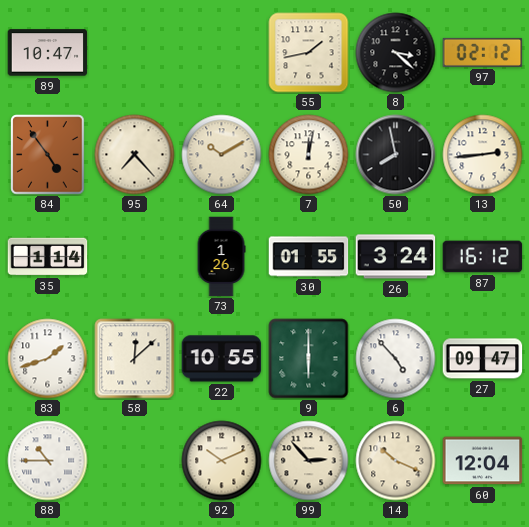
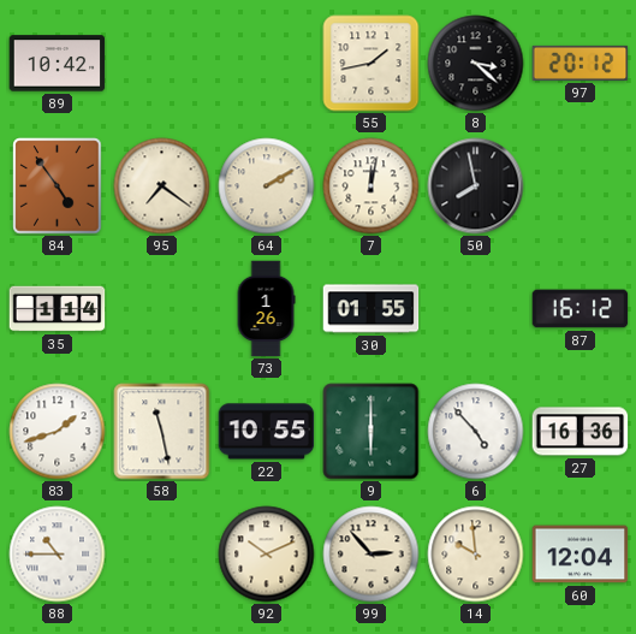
89: 10:47 -> 10:42 (58, 64)
97: 02:12 -> 20:12 (581, 63)
95: 7:23 -> 7:21 (162, 186)
64: 10:10 -> 2:10 (267, 186)
13: 2:44 -> none (483, 155)
26: 3:24 -> none (396, 257)
58: 12:08 -> 11:28 (162, 432)
27: 09:47 -> 16:36 (581, 432)
14: 10:19 -> 9:59 (476, 555)
